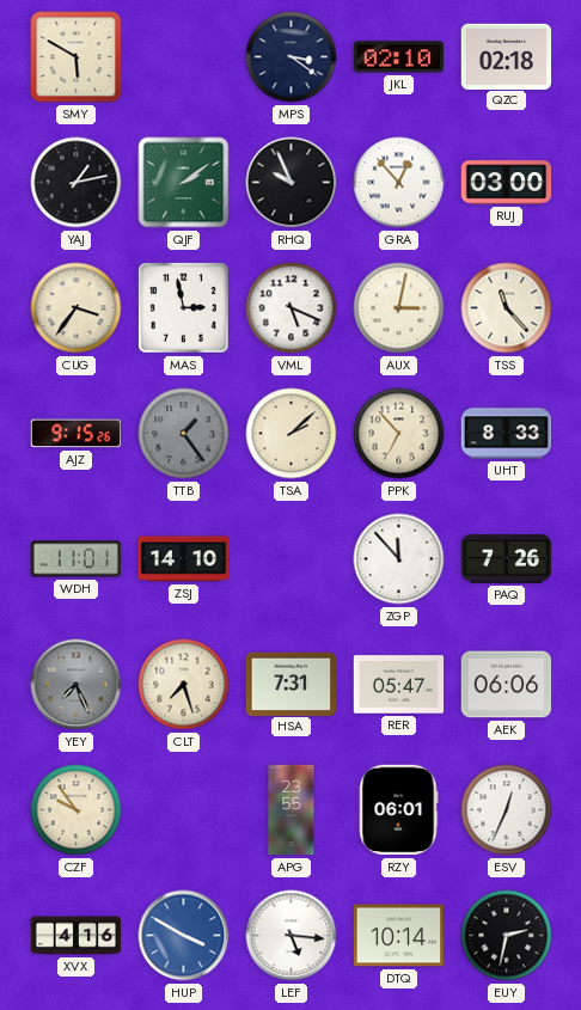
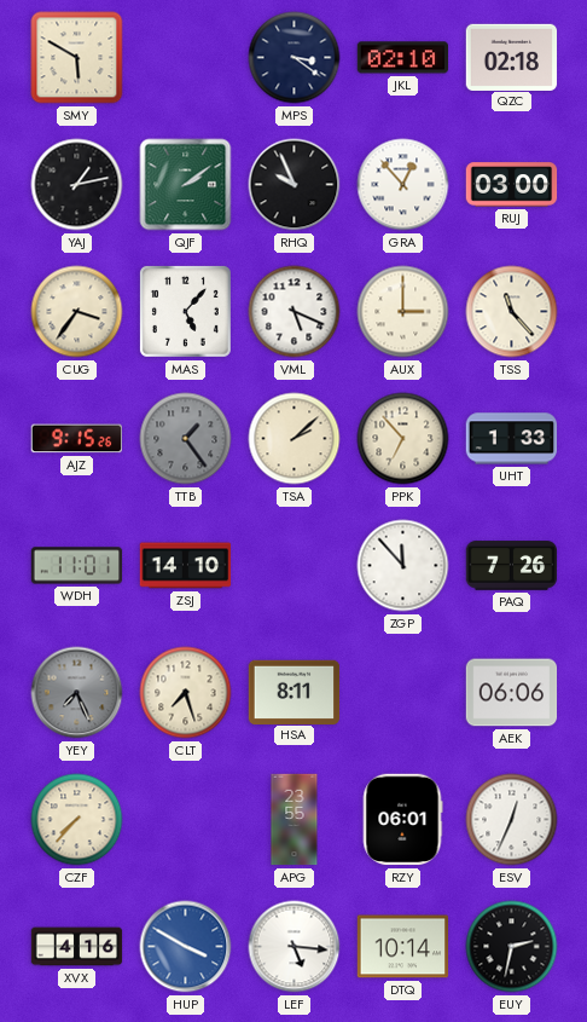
MAS: 2:58 -> 5:07 (185, 311)
AUX: 3:02 -> 3:00 (403, 312)
UHT: 8:33 -> 1:33 (512, 439)
HSA: 7:31 -> 8:11 (295, 692)
RER: 05:47 -> none (399, 685)
CZF: 9:54 -> 7:37 (77, 820)
